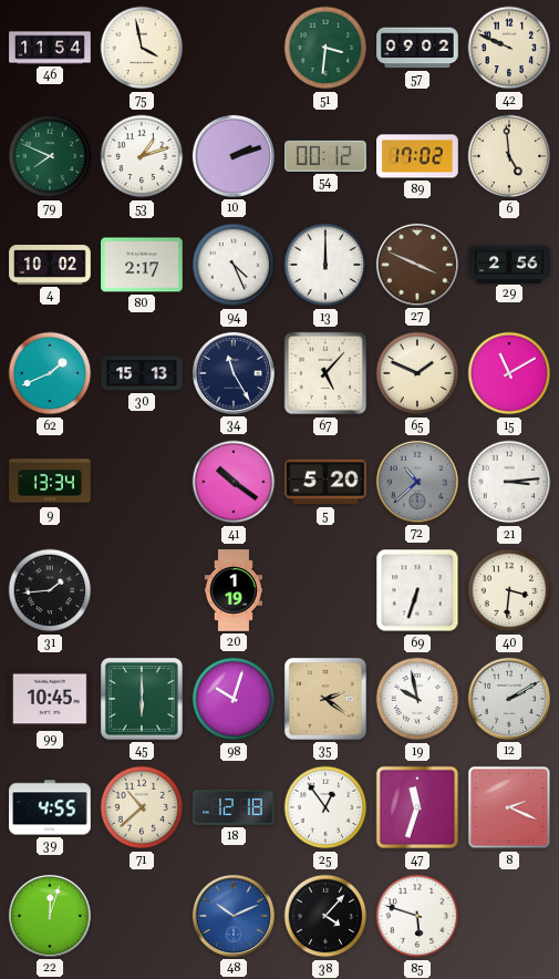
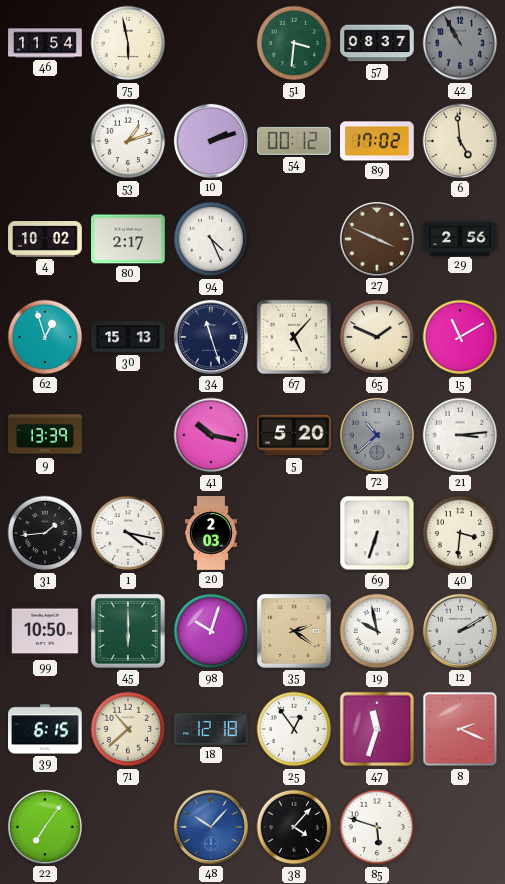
75: 3:58 -> 5:58 (128, 43)
57: 09:02 -> 08:37 (377, 43)
42: 9:49 -> 10:55 (460, 43)
42 dial: cream -> grey (460, 43)
79: 7:49 -> none (50, 156)
13: 12:00 -> none (325, 265)
62: 1:41 -> 12:57 (45, 337)
34: 11:25 -> 11:27 (211, 337)
9: 13:34 -> 13:39 (45, 435)
41: 10:21 -> 10:17 (211, 435)
1: none -> 4:17 (128, 533)
20: 1:19 -> 2:03 (211, 533)
99: 10:45 -> 10:50 (45, 631)
39: 4:55 -> 6:15 (45, 729)
22: 12:03 -> 7:06 (45, 827)
48: 10:11 -> 10:07 (211, 827)
